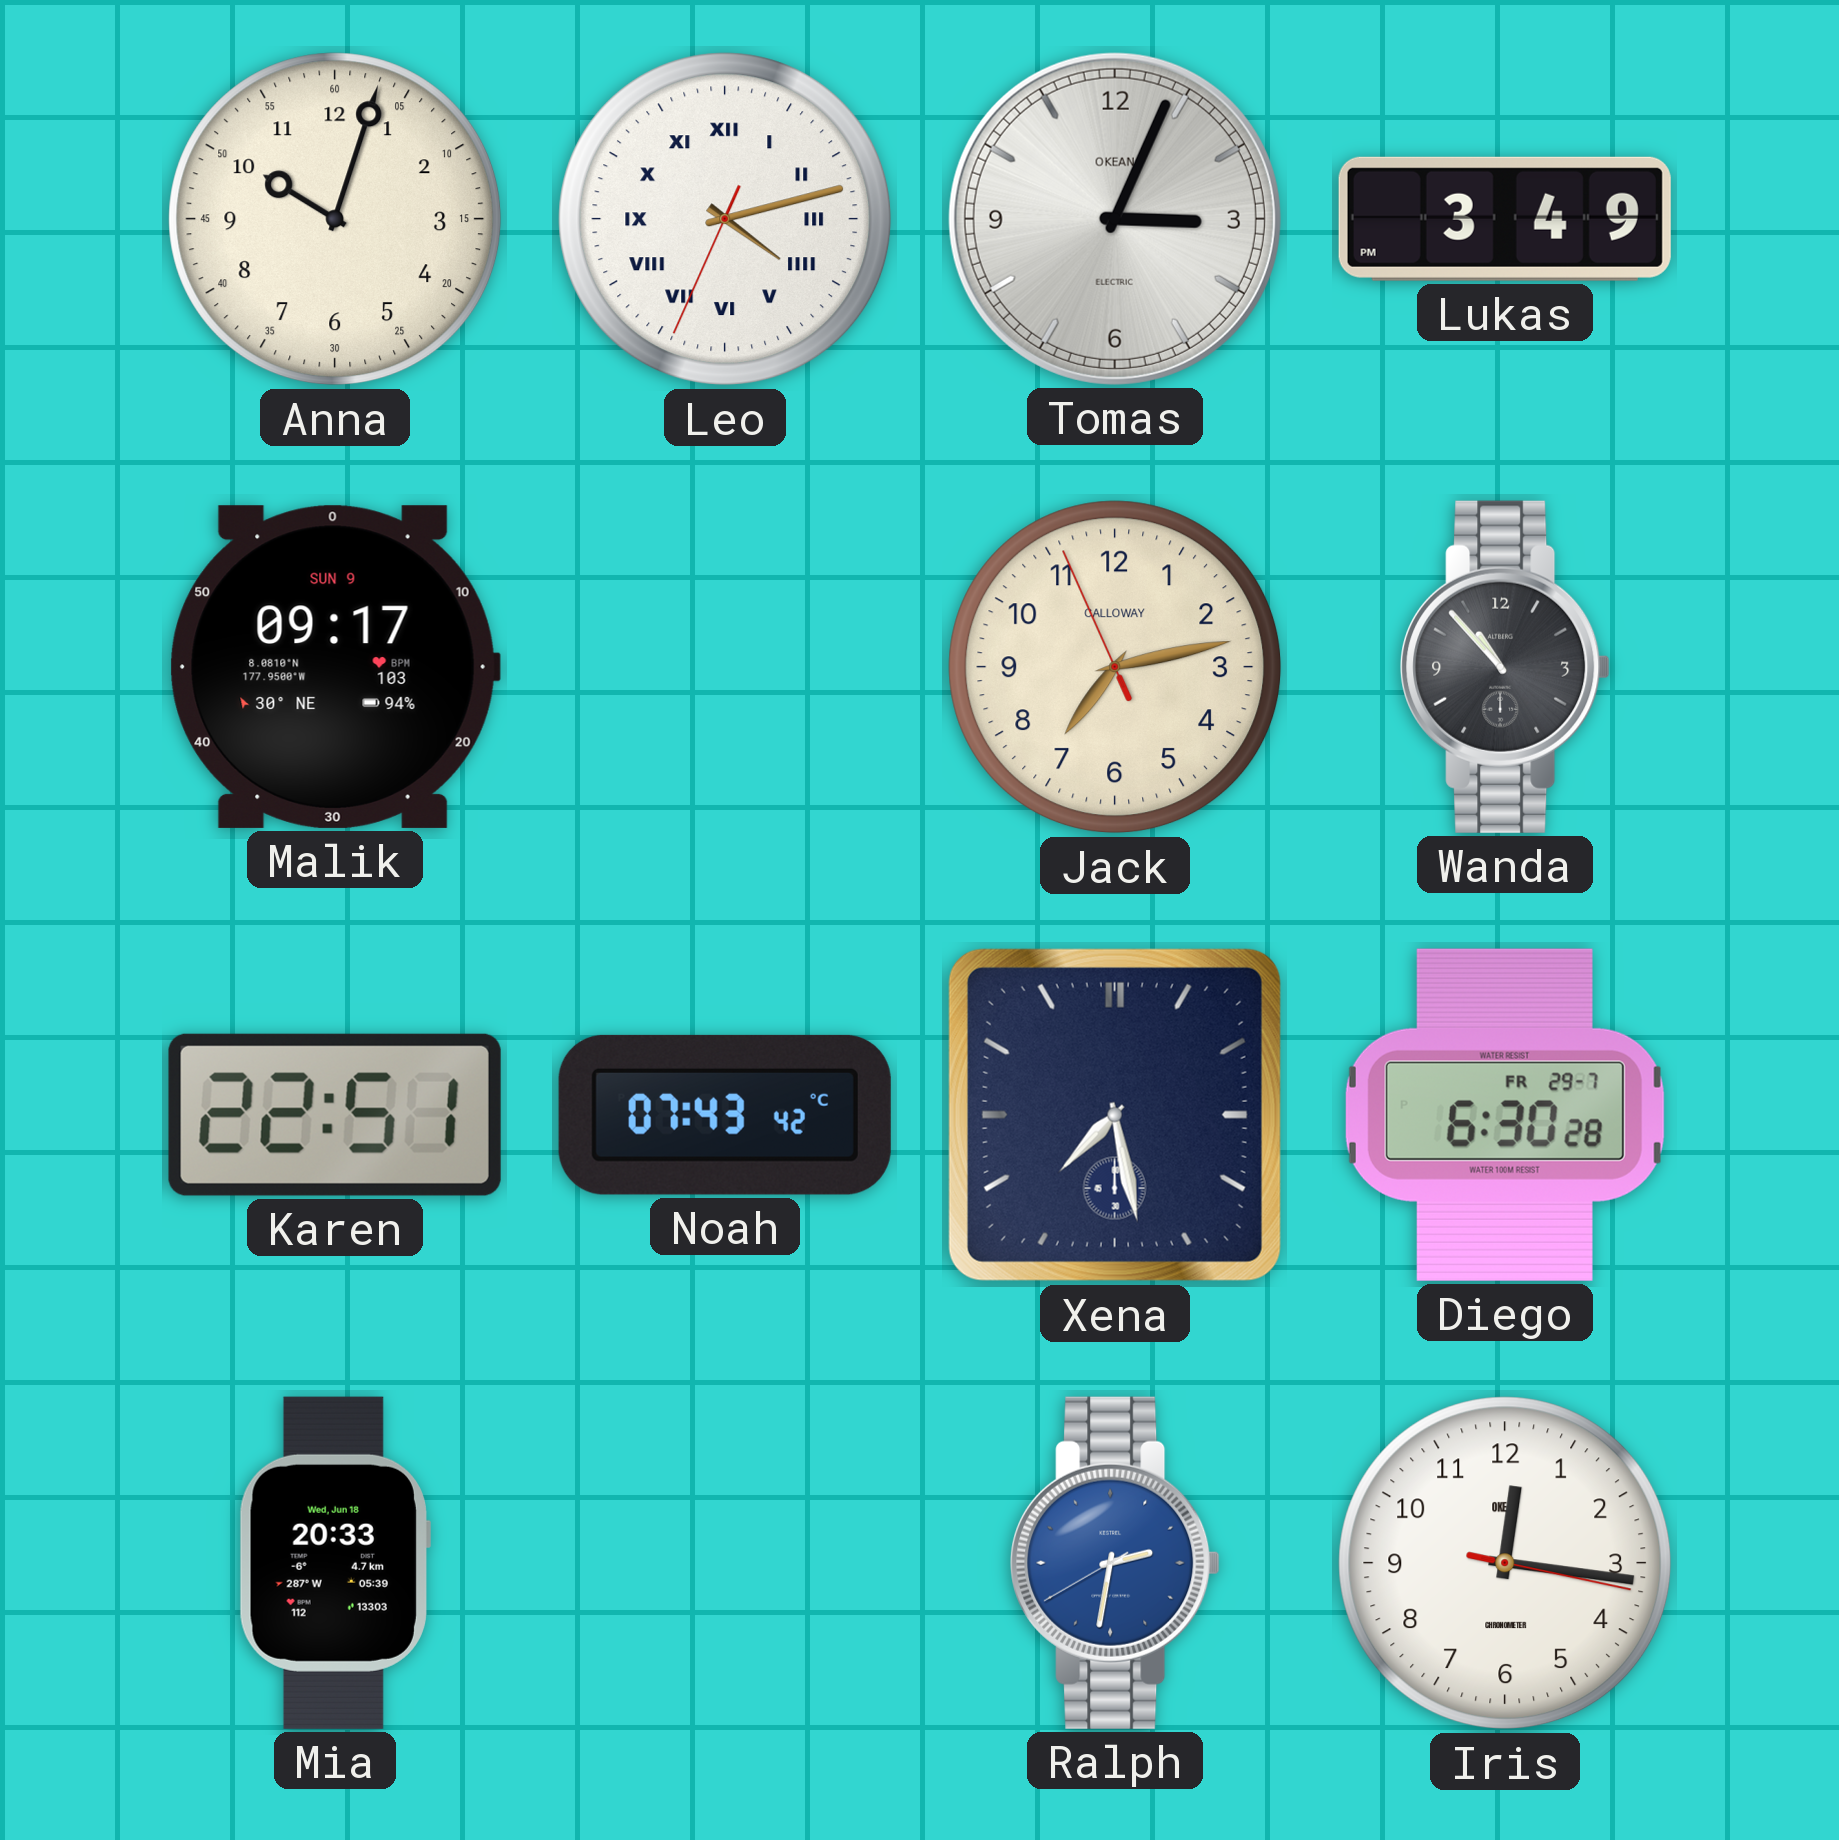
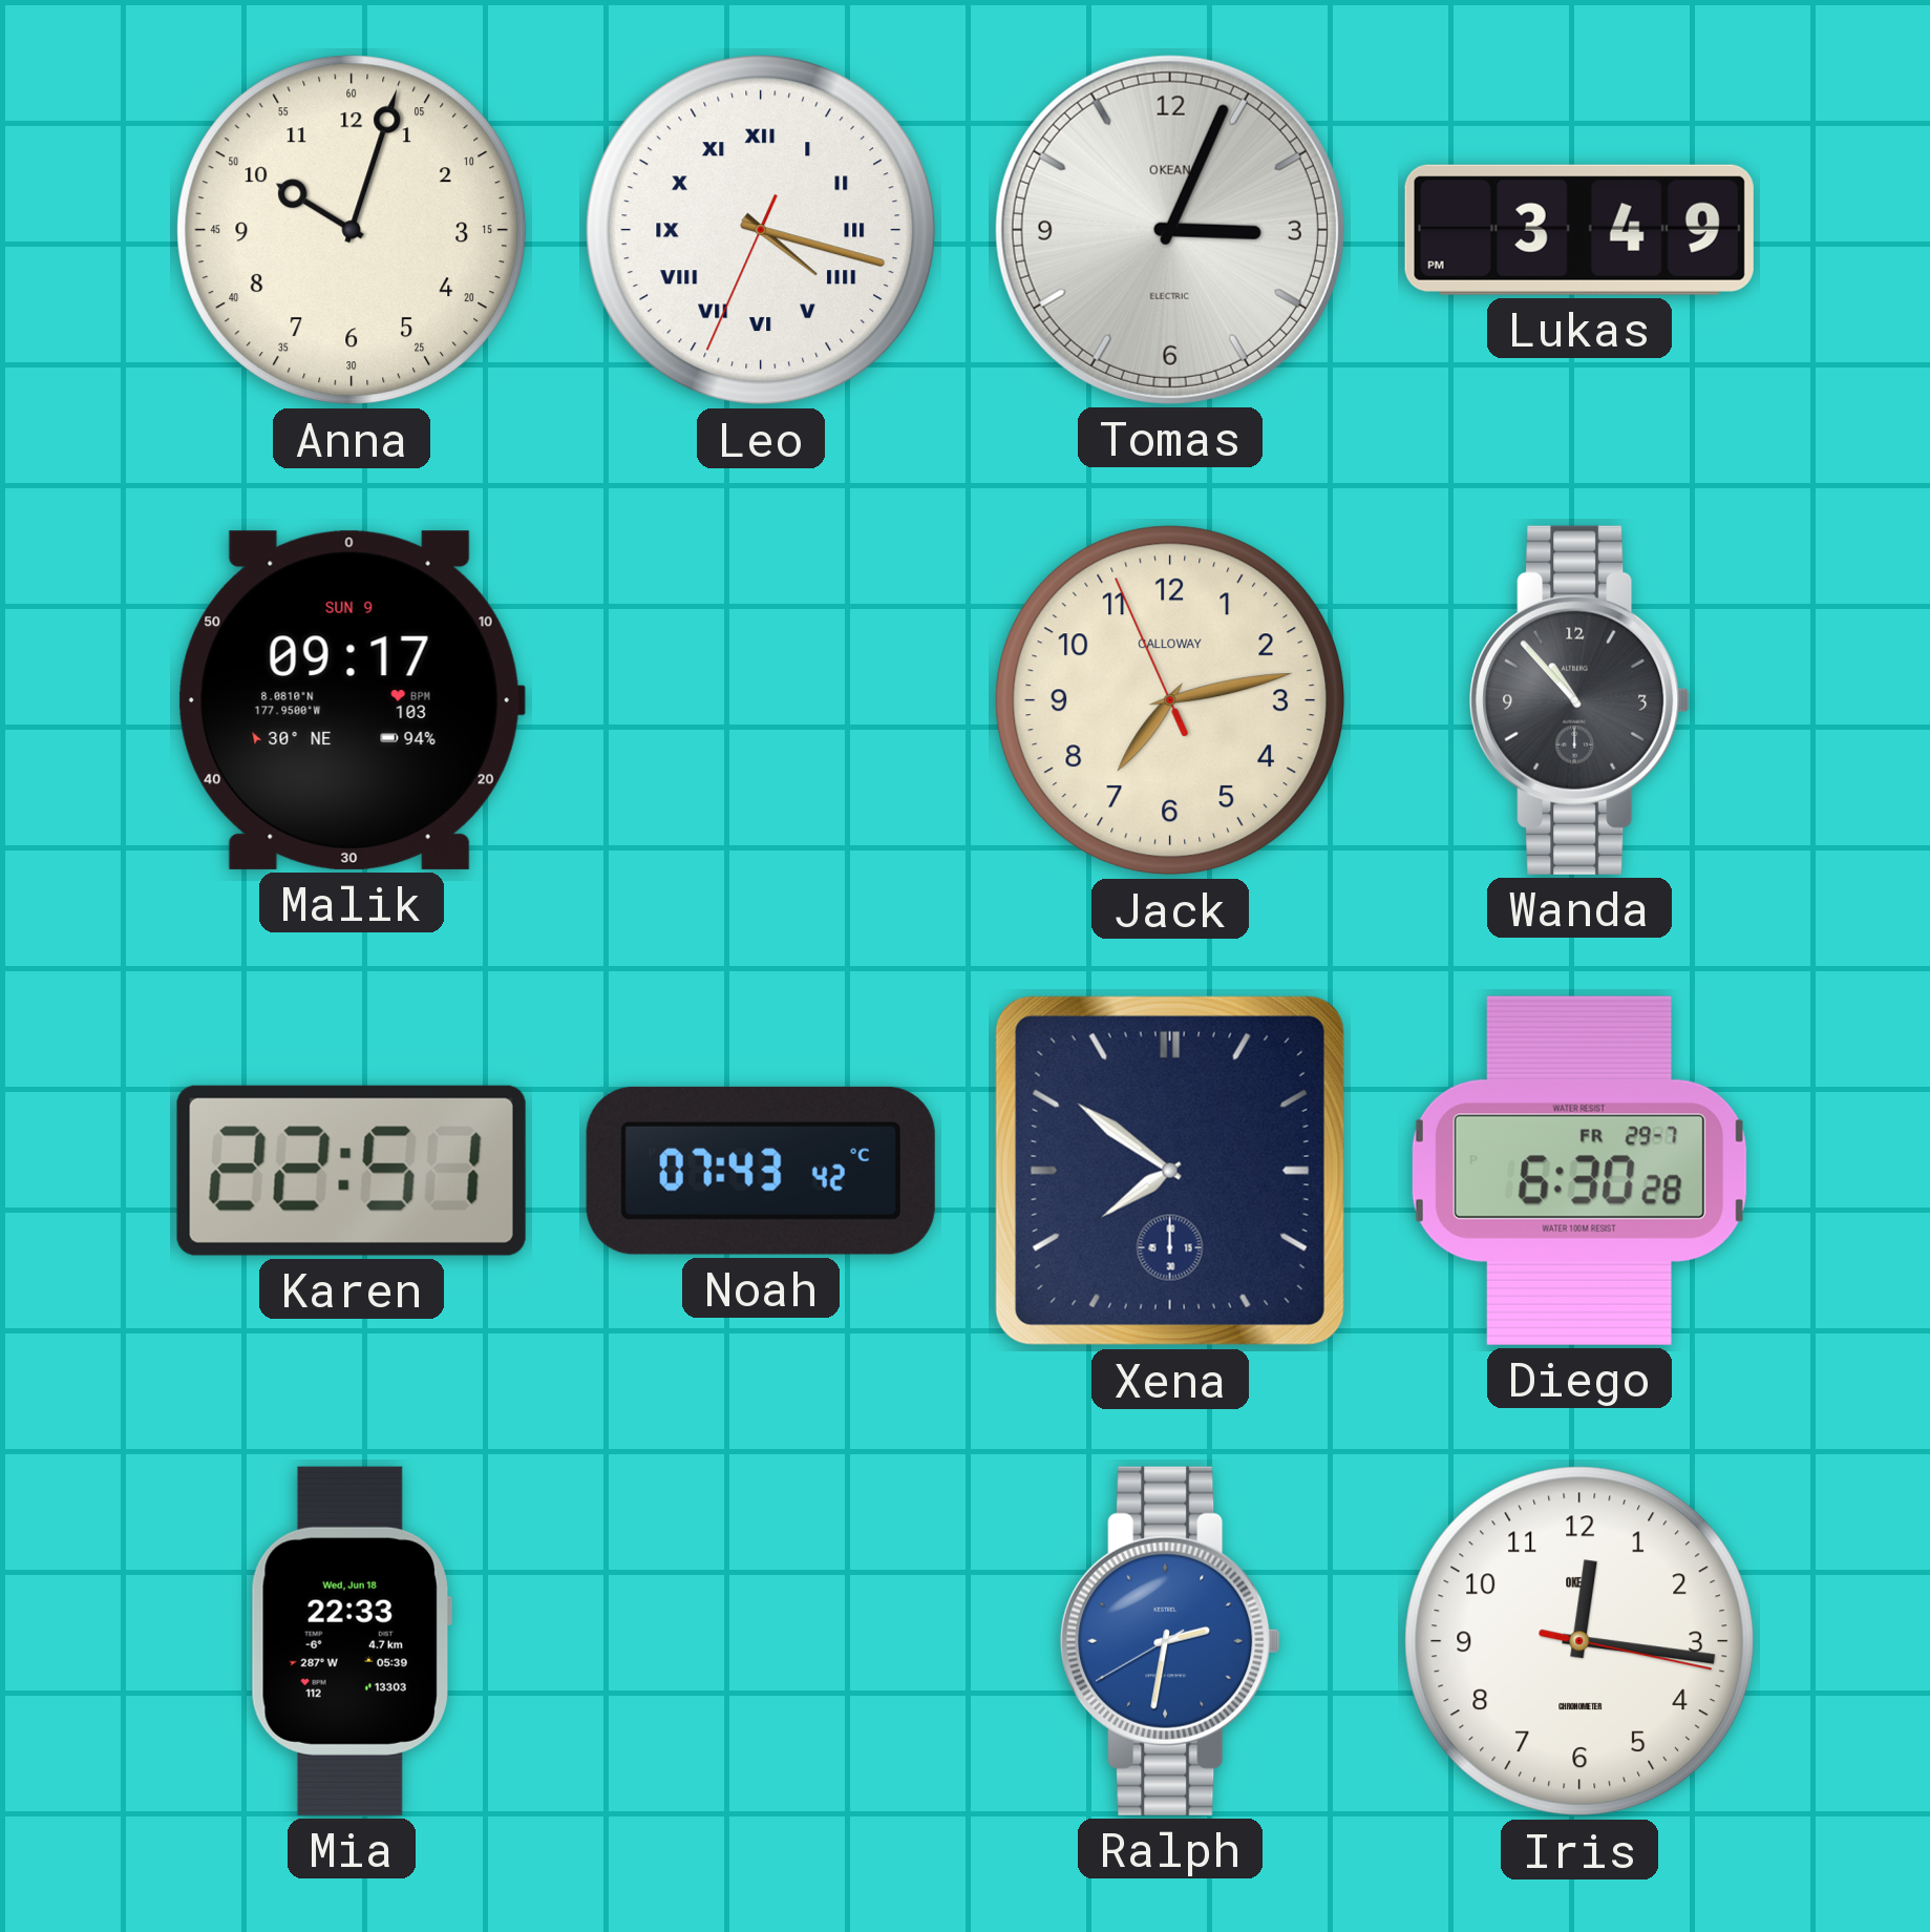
Leo: 4:12 -> 4:17 (761, 230)
Xena: 7:28 -> 7:51 (1170, 1171)
Mia: 20:33 -> 22:33 (352, 1641)
